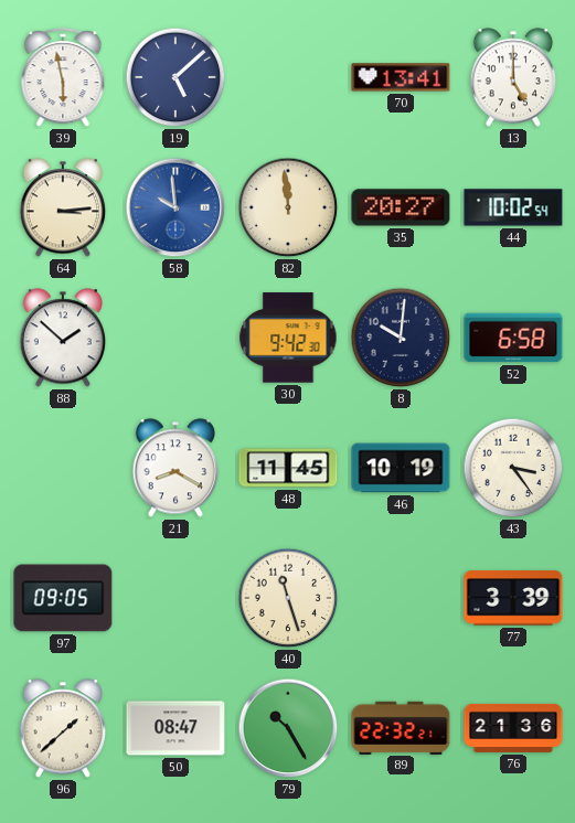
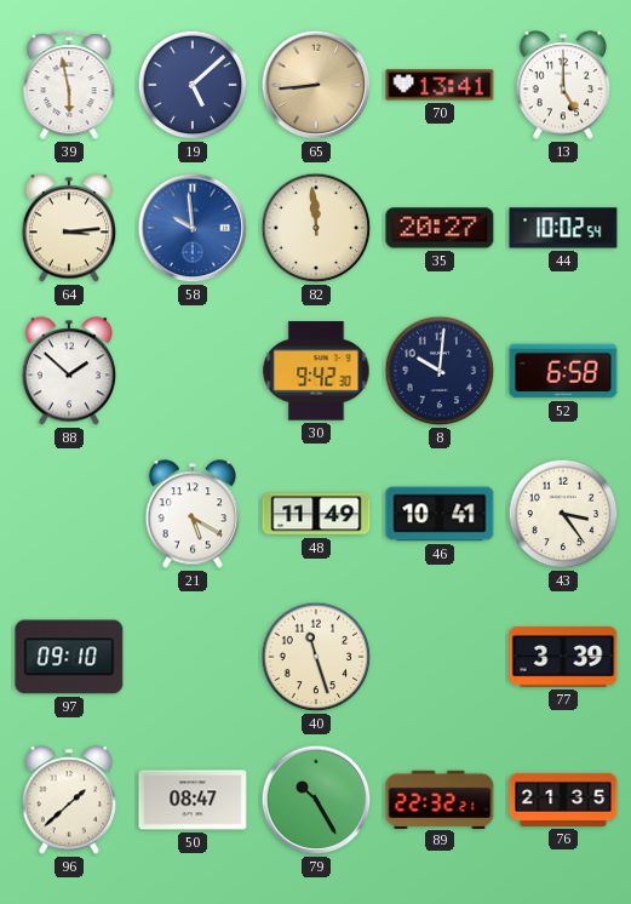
65: none -> 8:44 (316, 85)
21: 8:20 -> 5:20 (193, 514)
48: 11:45 -> 11:49 (316, 514)
46: 10:19 -> 10:41 (440, 514)
97: 09:05 -> 09:10 (69, 657)
76: 21:36 -> 21:35 (563, 800)
